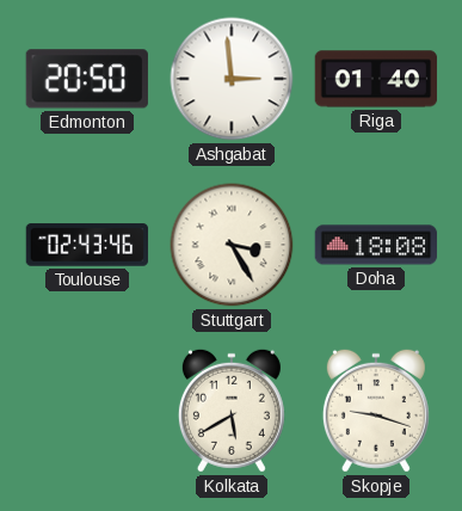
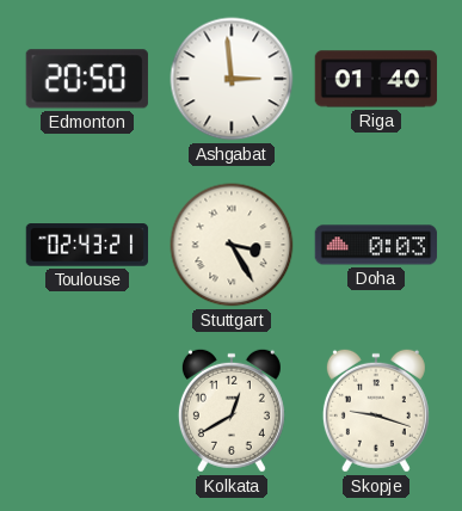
Toulouse: 02:43:46 -> 02:43:21 (87, 245)
Doha: 18:08 -> 0:03 (376, 245)
Kolkata: 5:40 -> 12:40 (232, 411)
